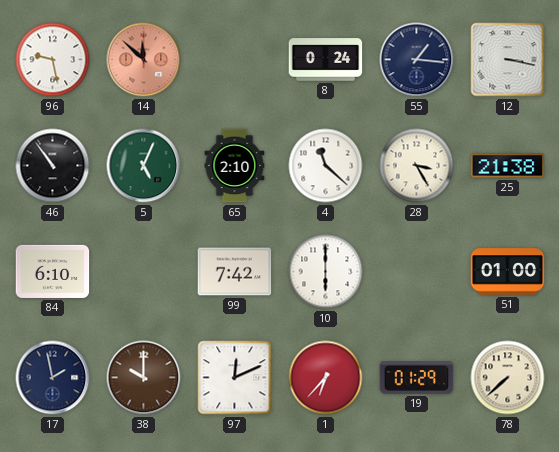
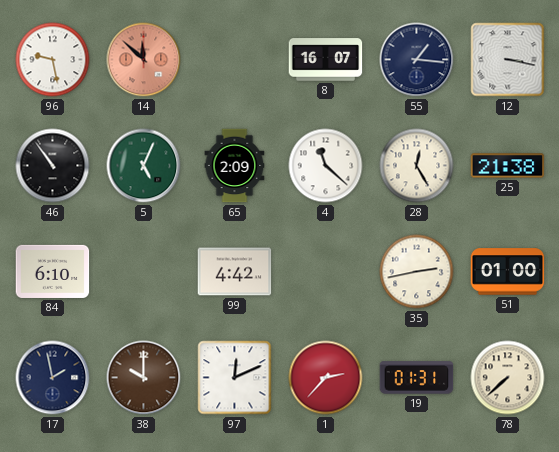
8: 0:24 -> 16:07 (326, 60)
65: 2:10 -> 2:09 (235, 166)
28: 3:25 -> 12:25 (417, 166)
99: 7:42 -> 4:42 (235, 272)
10: 6:00 -> none (326, 272)
35: none -> 2:43 (417, 272)
1: 6:37 -> 2:37 (326, 378)
19: 01:29 -> 01:31 (417, 378)
